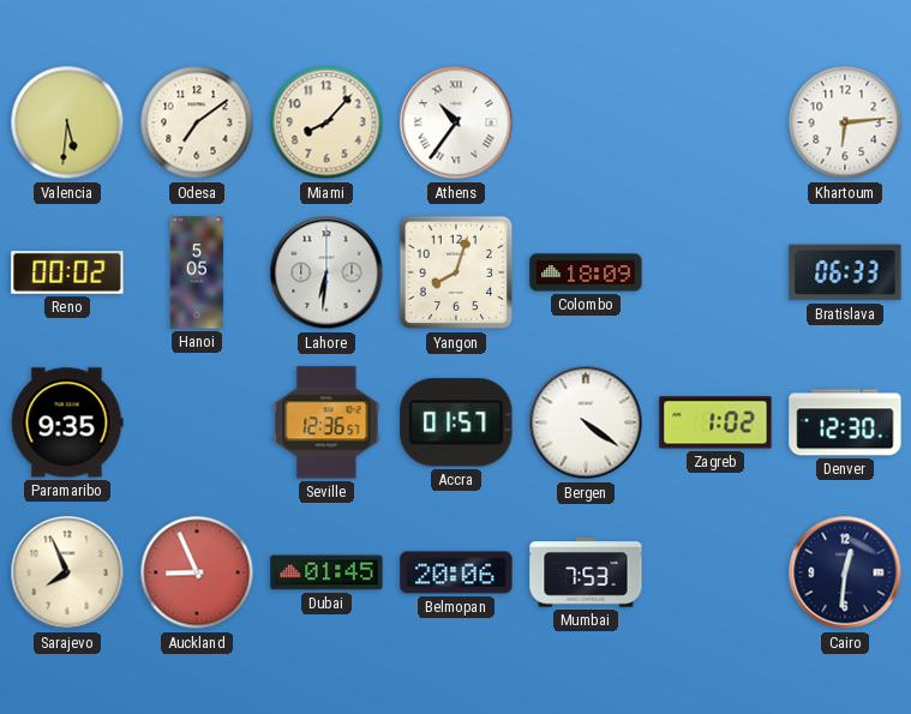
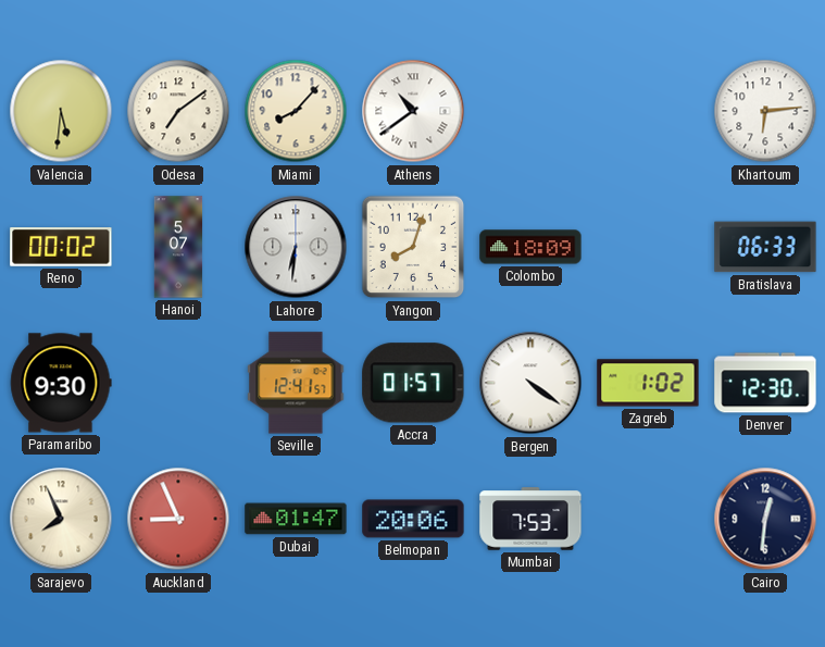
Athens: 10:36 -> 10:39 (413, 111)
Hanoi: 5:05 -> 5:07 (178, 247)
Paramaribo: 9:35 -> 9:30 (61, 383)
Seville: 12:36 -> 12:41 (296, 383)
Dubai: 01:45 -> 01:47 (296, 519)
